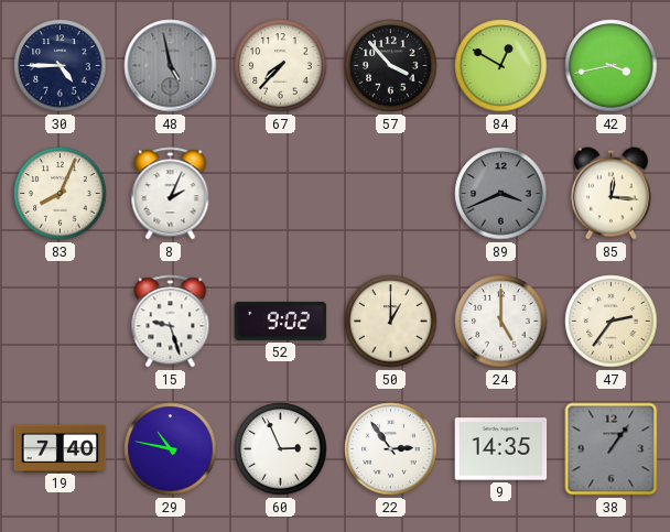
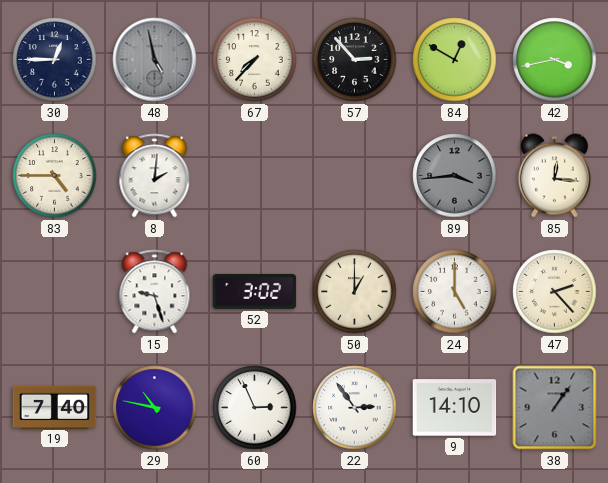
30: 4:45 -> 12:45 (55, 60)
57: 3:53 -> 2:53 (355, 60)
83: 8:04 -> 4:45 (55, 176)
8: 2:04 -> 2:01 (155, 176)
89: 3:41 -> 3:44 (455, 176)
52: 9:02 -> 3:02 (255, 291)
47: 2:36 -> 2:23 (555, 292)
9: 14:35 -> 14:10 (455, 408)
